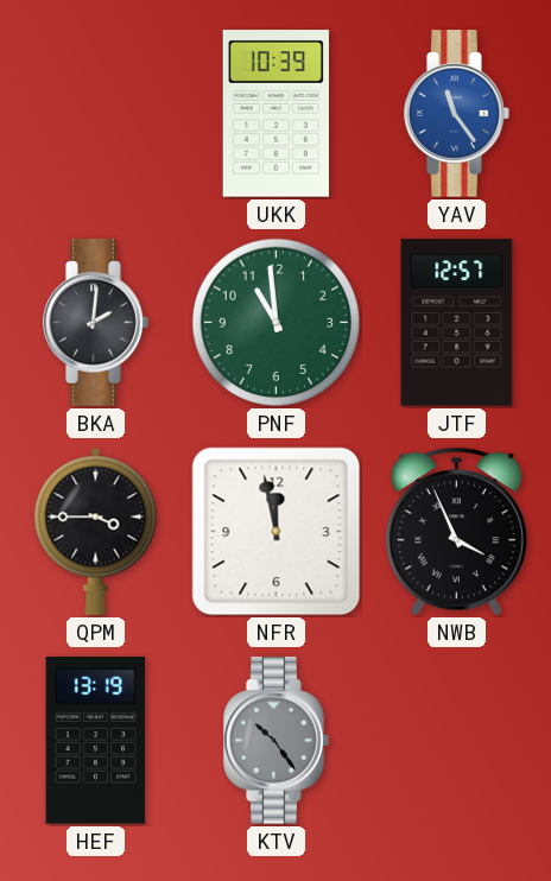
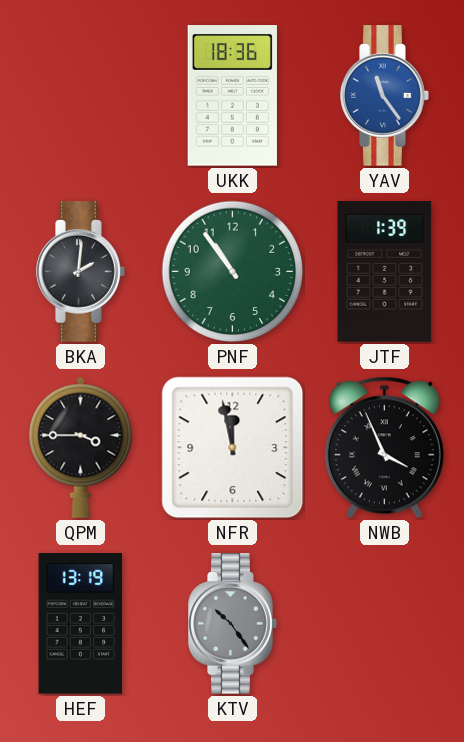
UKK: 10:39 -> 18:36 (232, 96)
PNF: 10:59 -> 10:54 (233, 272)
JTF: 12:57 -> 1:39 (385, 272)
